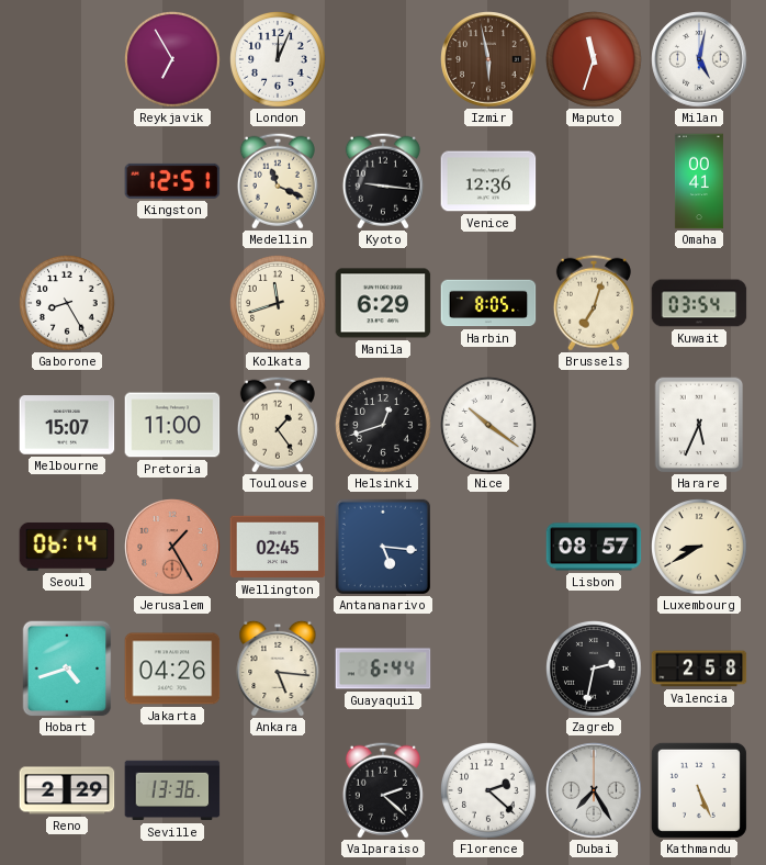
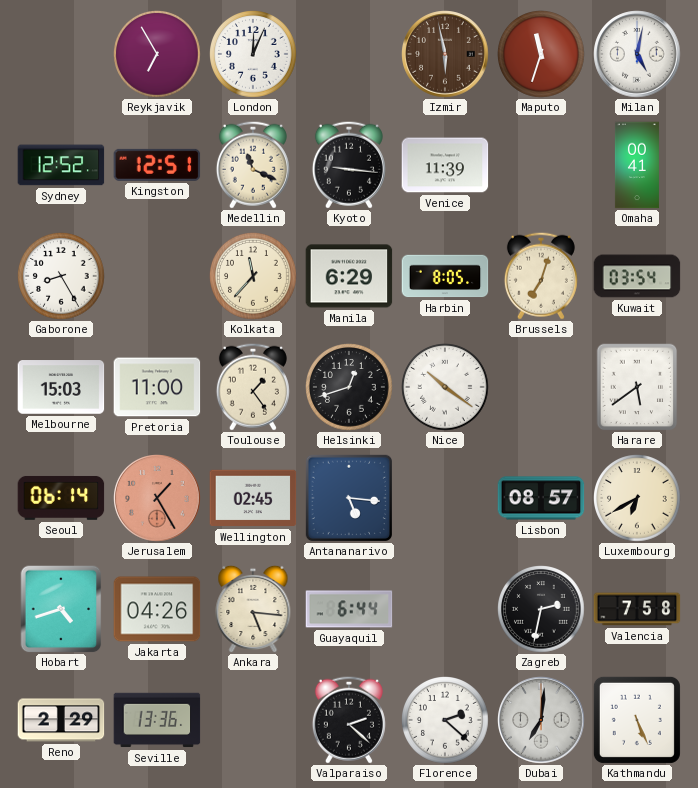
Sydney: none -> 12:52 (61, 165)
Venice: 12:36 -> 11:39 (445, 165)
Kolkata: 11:42 -> 11:37 (254, 277)
Melbourne: 15:07 -> 15:03 (61, 387)
Harare: 5:34 -> 5:39 (637, 387)
Luxembourg: 8:40 -> 6:40 (638, 499)
Valencia: 2:58 -> 7:58 (637, 609)
Dubai: 7:25 -> 7:01 (541, 720)
